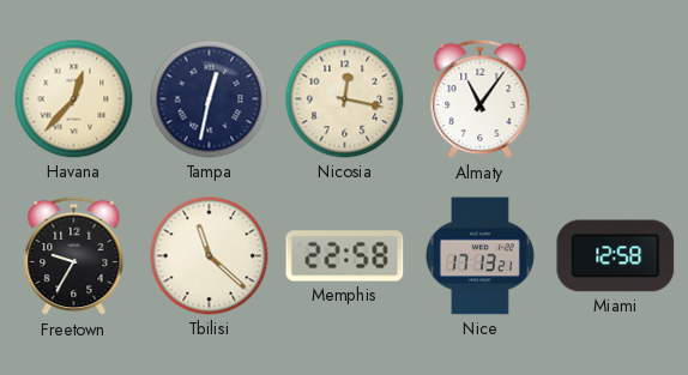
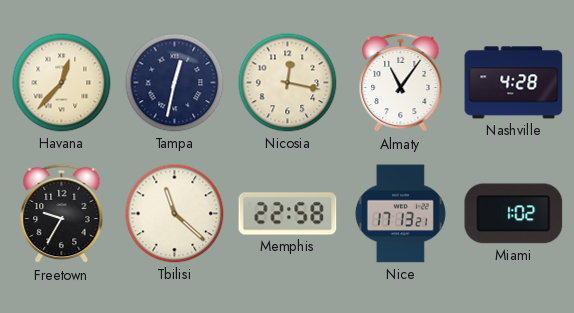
Nashville: none -> 4:28 (514, 83)
Miami: 12:58 -> 1:02 (514, 214)
